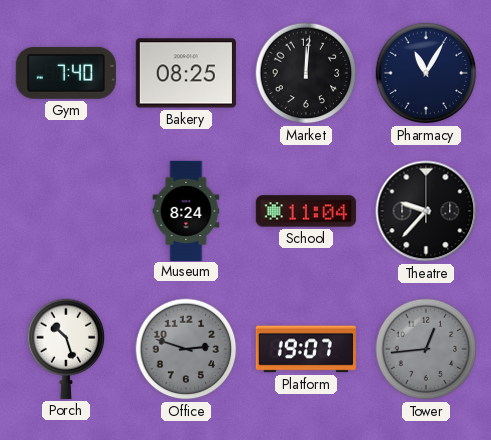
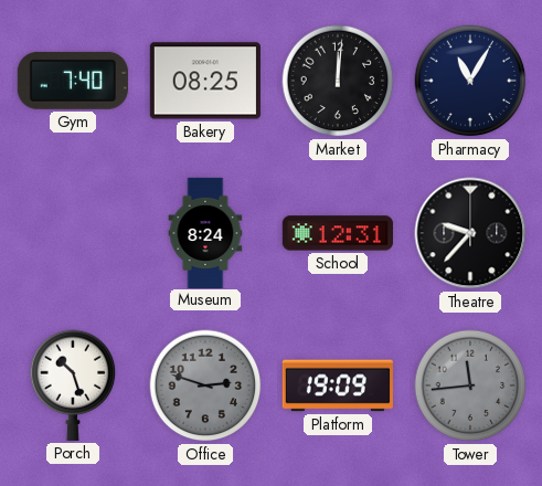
School: 11:04 -> 12:31 (338, 233)
Platform: 19:07 -> 19:09 (338, 385)
Tower: 12:44 -> 11:44 (470, 385)
